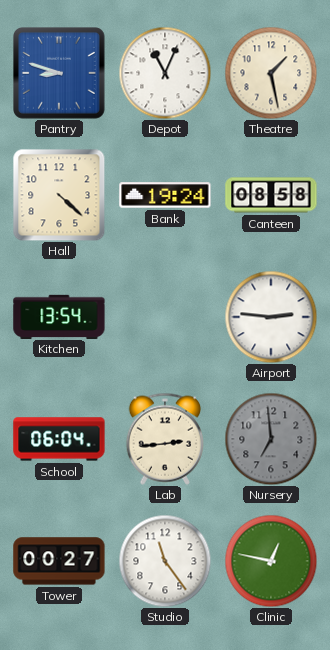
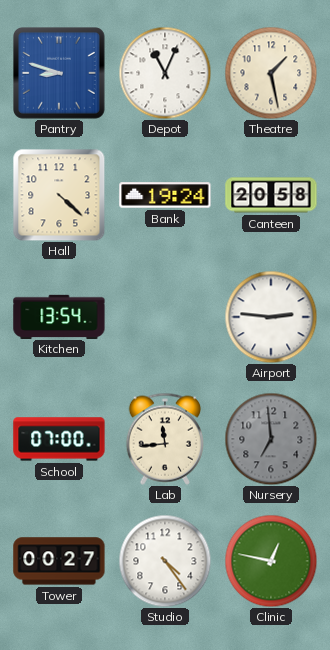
Canteen: 08:58 -> 20:58 (271, 195)
School: 06:04 -> 07:00 (59, 439)
Lab: 2:44 -> 11:44 (164, 439)
Studio: 11:24 -> 4:24 (165, 561)
